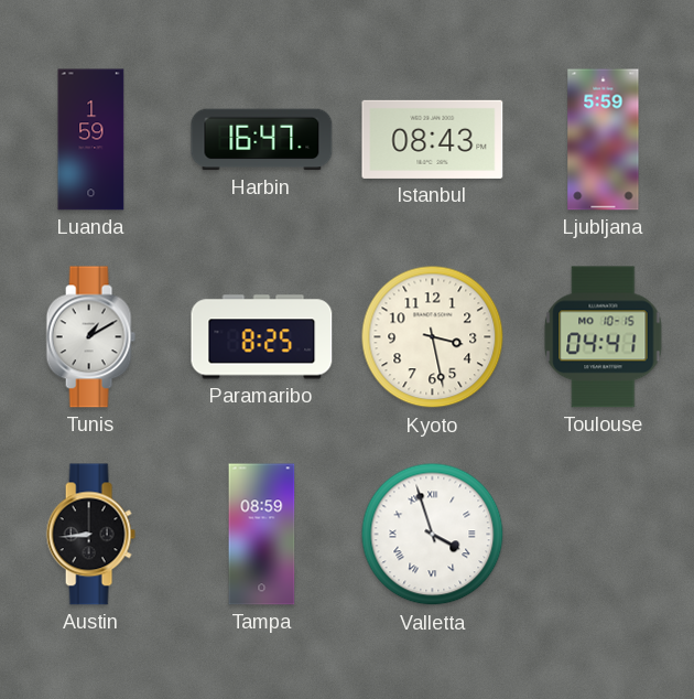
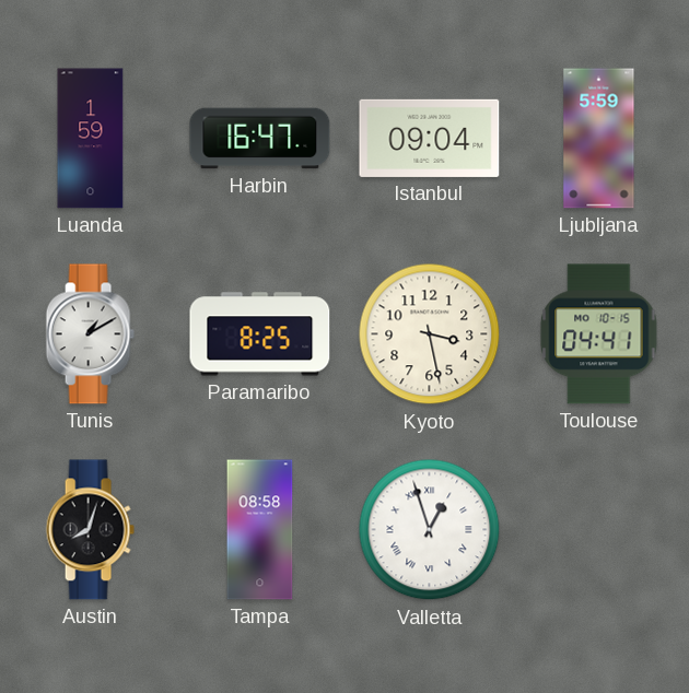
Istanbul: 08:43 -> 09:04 (430, 138)
Austin: 8:44 -> 8:03 (90, 530)
Tampa: 08:59 -> 08:58 (260, 530)
Valletta: 3:57 -> 12:57 (430, 530)
